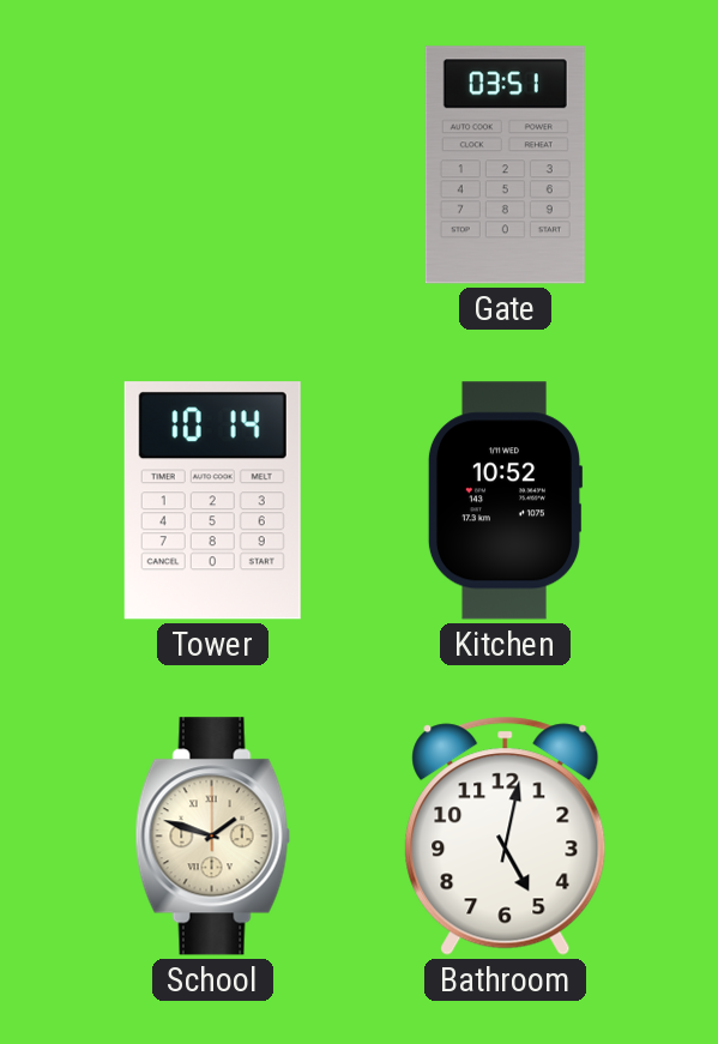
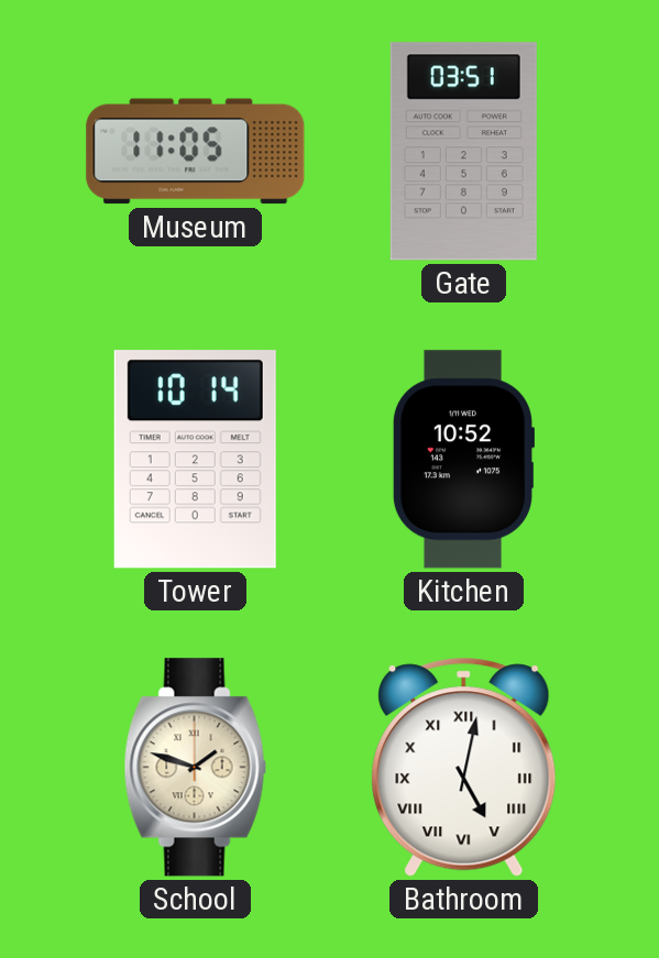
Museum: none -> 11:05 (196, 152)
Bathroom numerals: Arabic -> Roman (464, 767)
